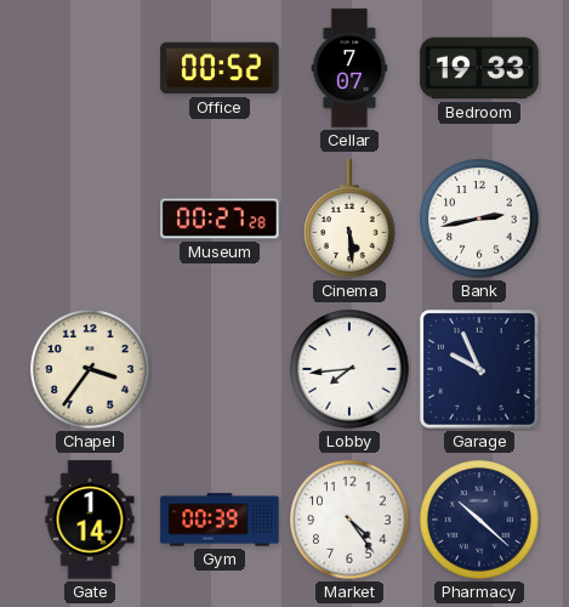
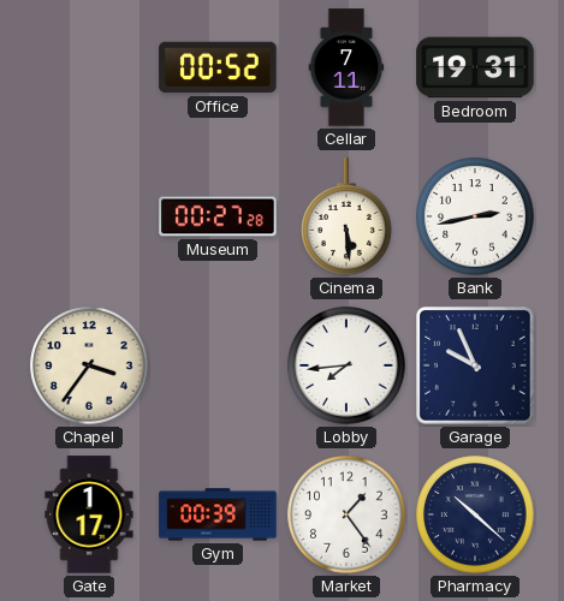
Cellar: 7:07 -> 7:11 (346, 67)
Bedroom: 19:33 -> 19:31 (475, 67)
Gate: 1:14 -> 1:17 (89, 514)
Market: 4:24 -> 1:24 (346, 514)
